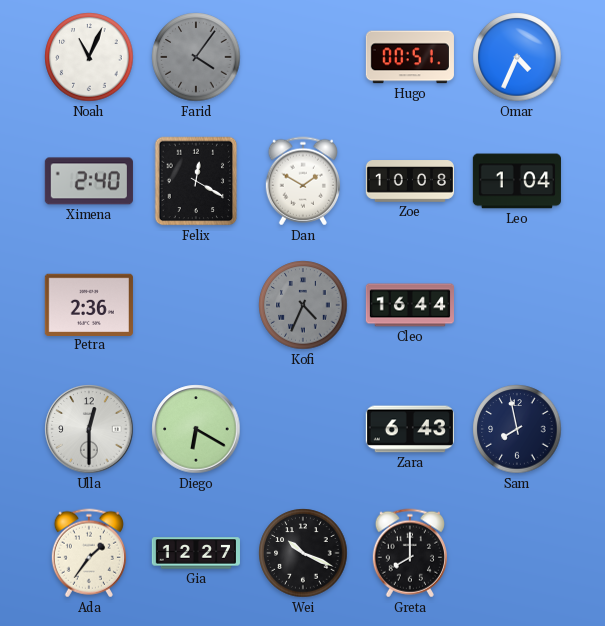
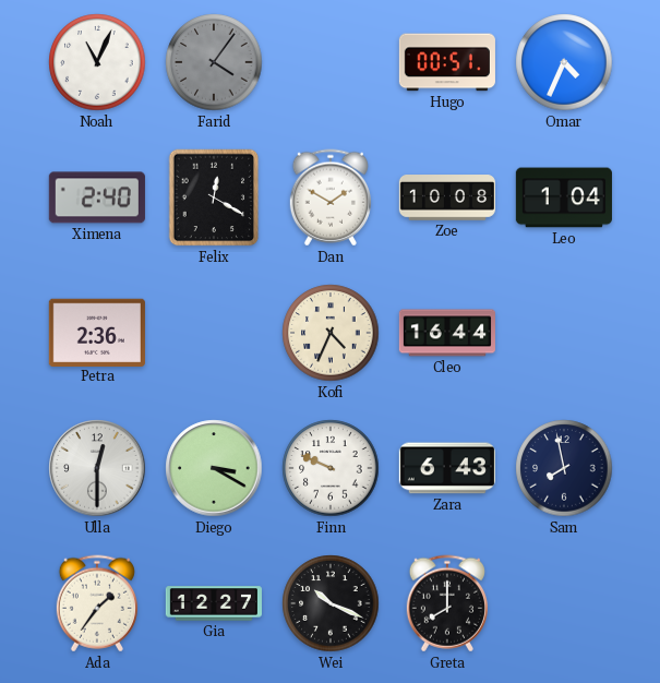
Kofi dial: grey -> cream (331, 333)
Diego: 6:20 -> 3:20 (214, 468)
Finn: none -> 9:49 (331, 468)
